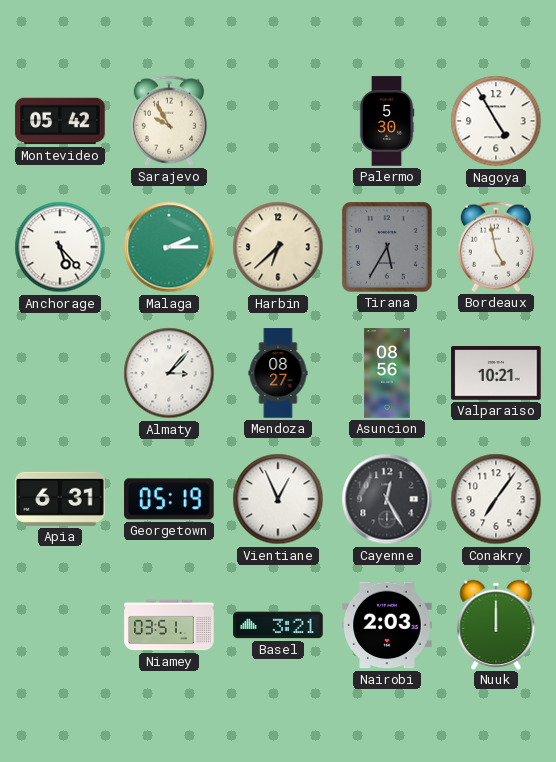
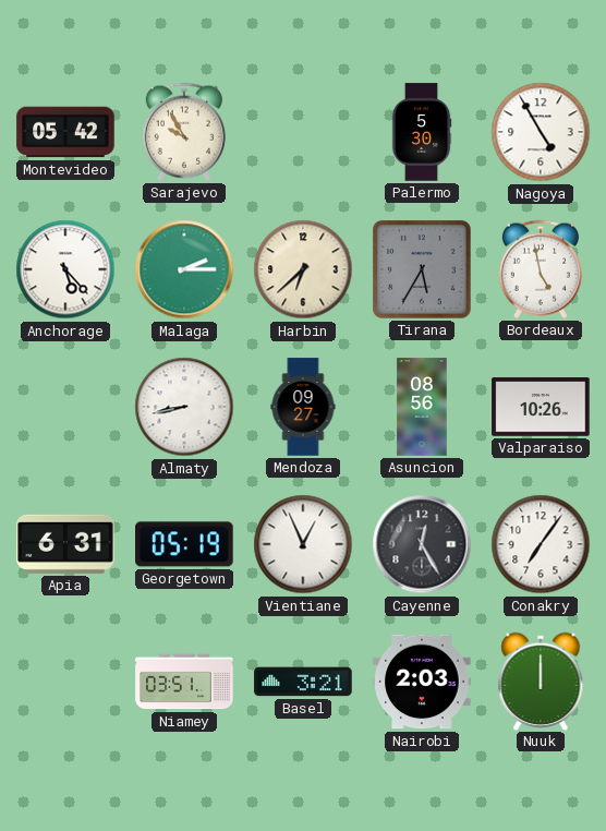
Almaty: 3:07 -> 8:43 (184, 407)
Mendoza: 08:27 -> 09:27 (303, 407)
Valparaiso: 10:21 -> 10:26 (541, 407)
